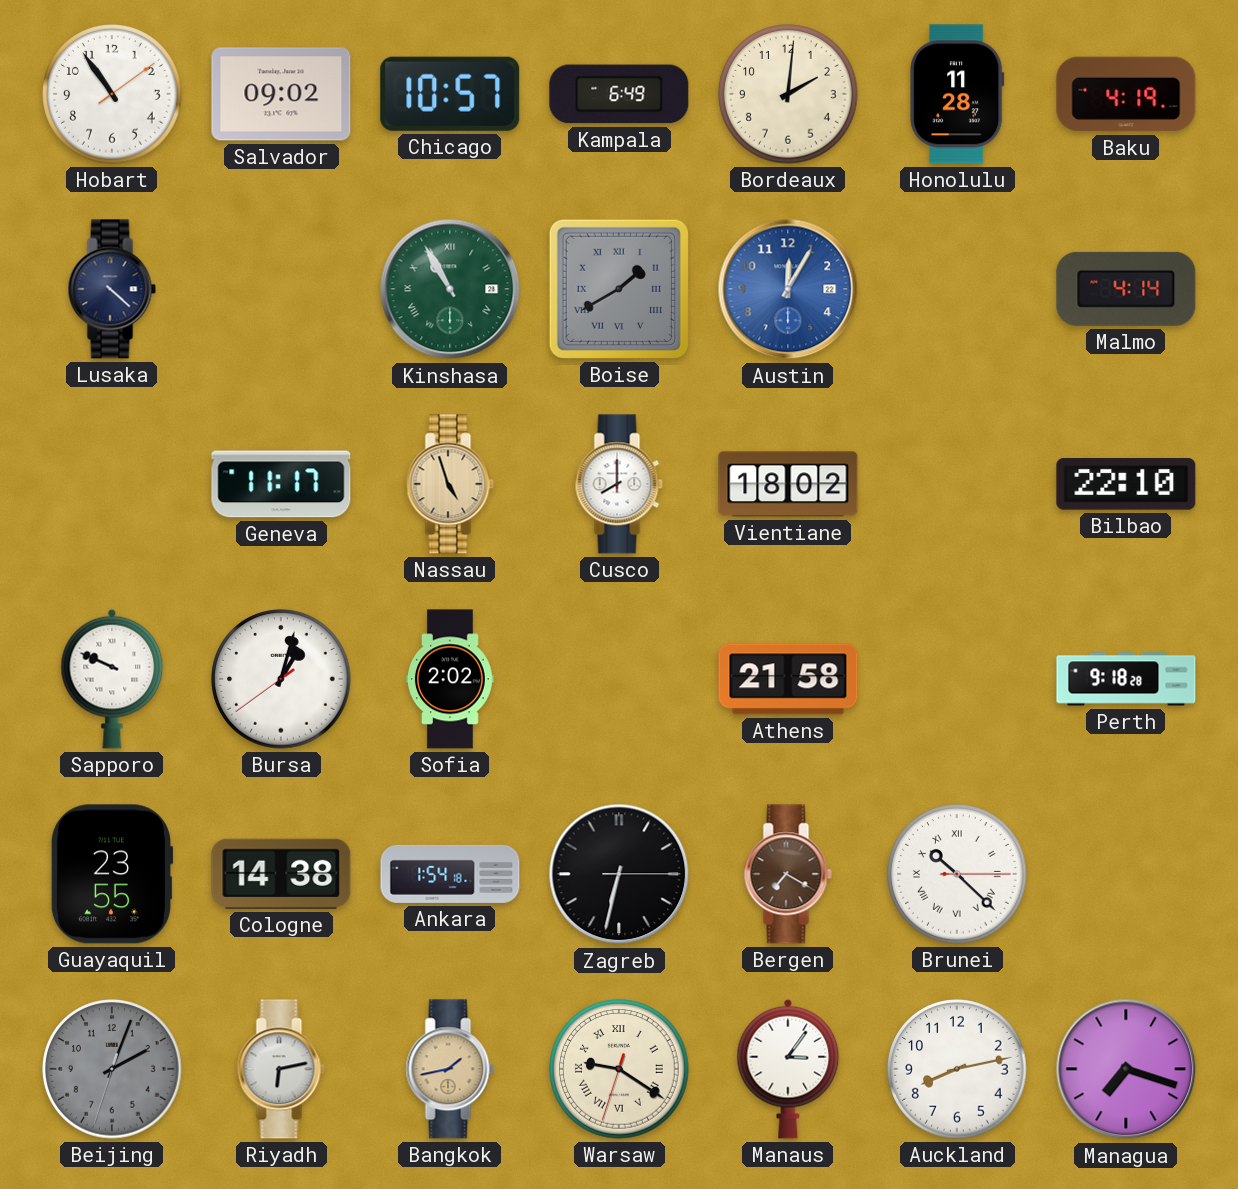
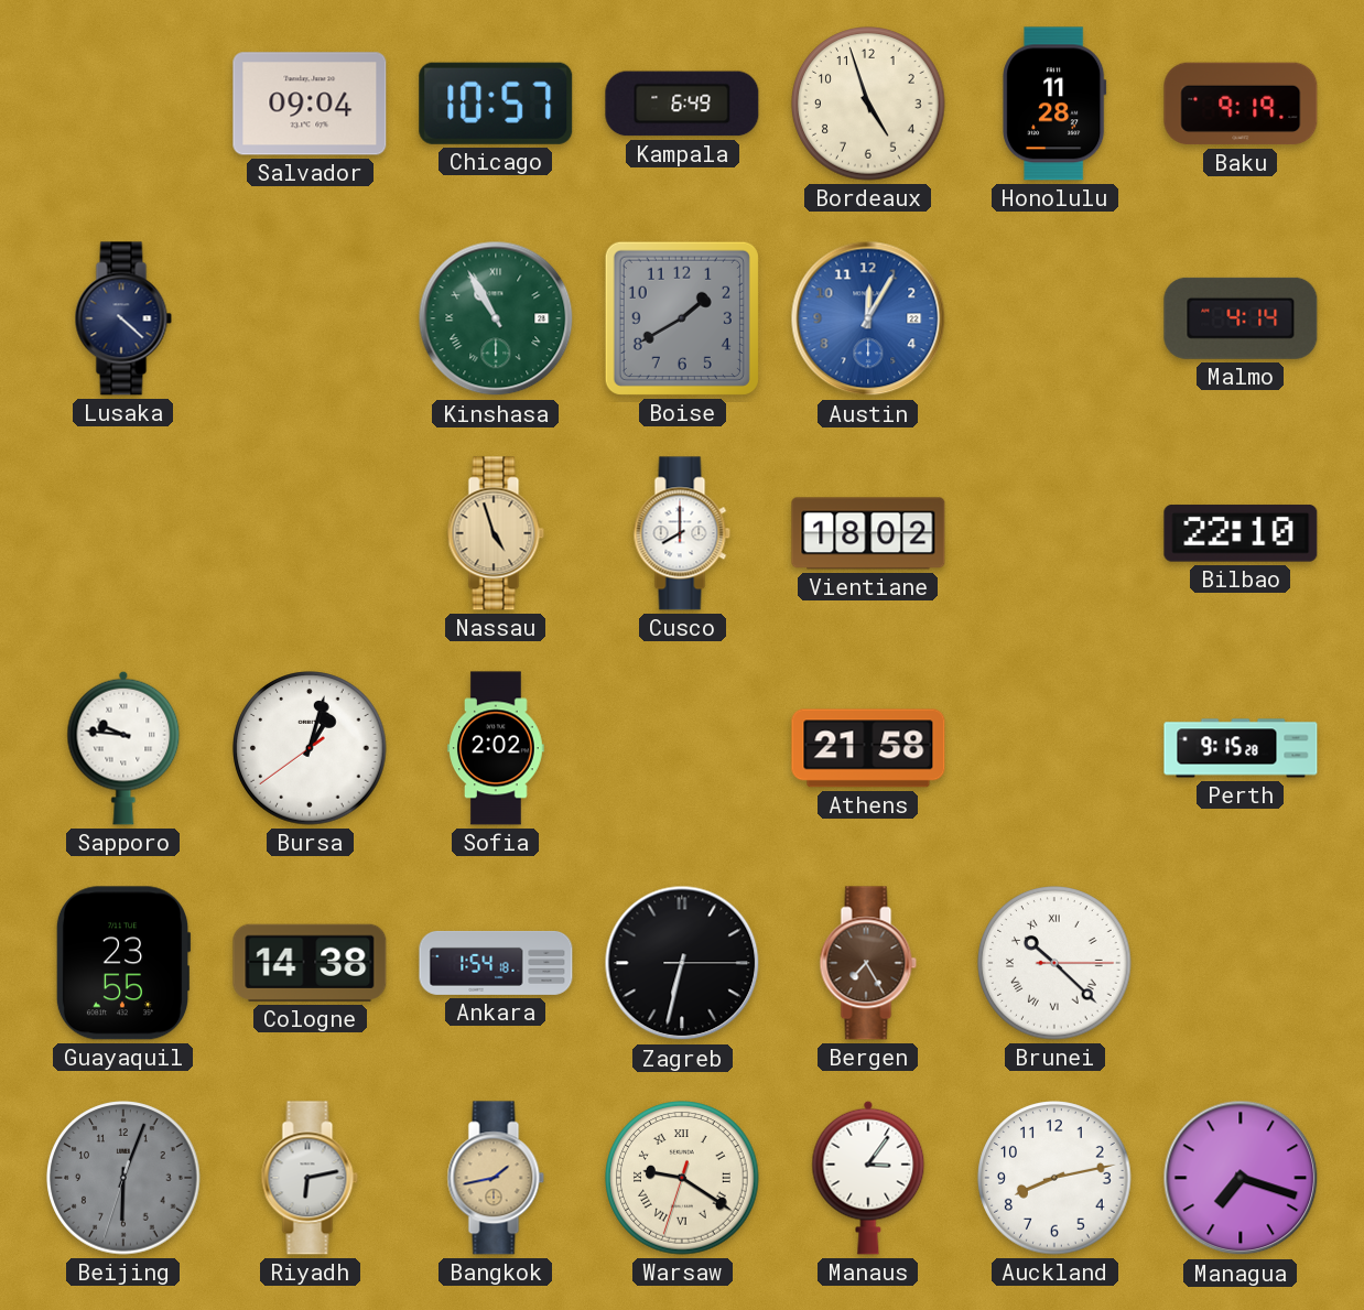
Hobart: 10:54 -> none (112, 94)
Salvador: 09:02 -> 09:04 (310, 104)
Bordeaux: 2:01 -> 4:57 (868, 104)
Baku: 4:19 -> 9:19 (1241, 104)
Boise numerals: Roman -> Arabic (682, 318)
Geneva: 11:17 -> none (281, 484)
Sapporo: 9:49 -> 9:46 (123, 748)
Perth: 9:18 -> 9:15 (1241, 748)
Bergen: 7:20 -> 7:25 (868, 963)
Beijing: 2:03 -> 6:03 (123, 1178)
